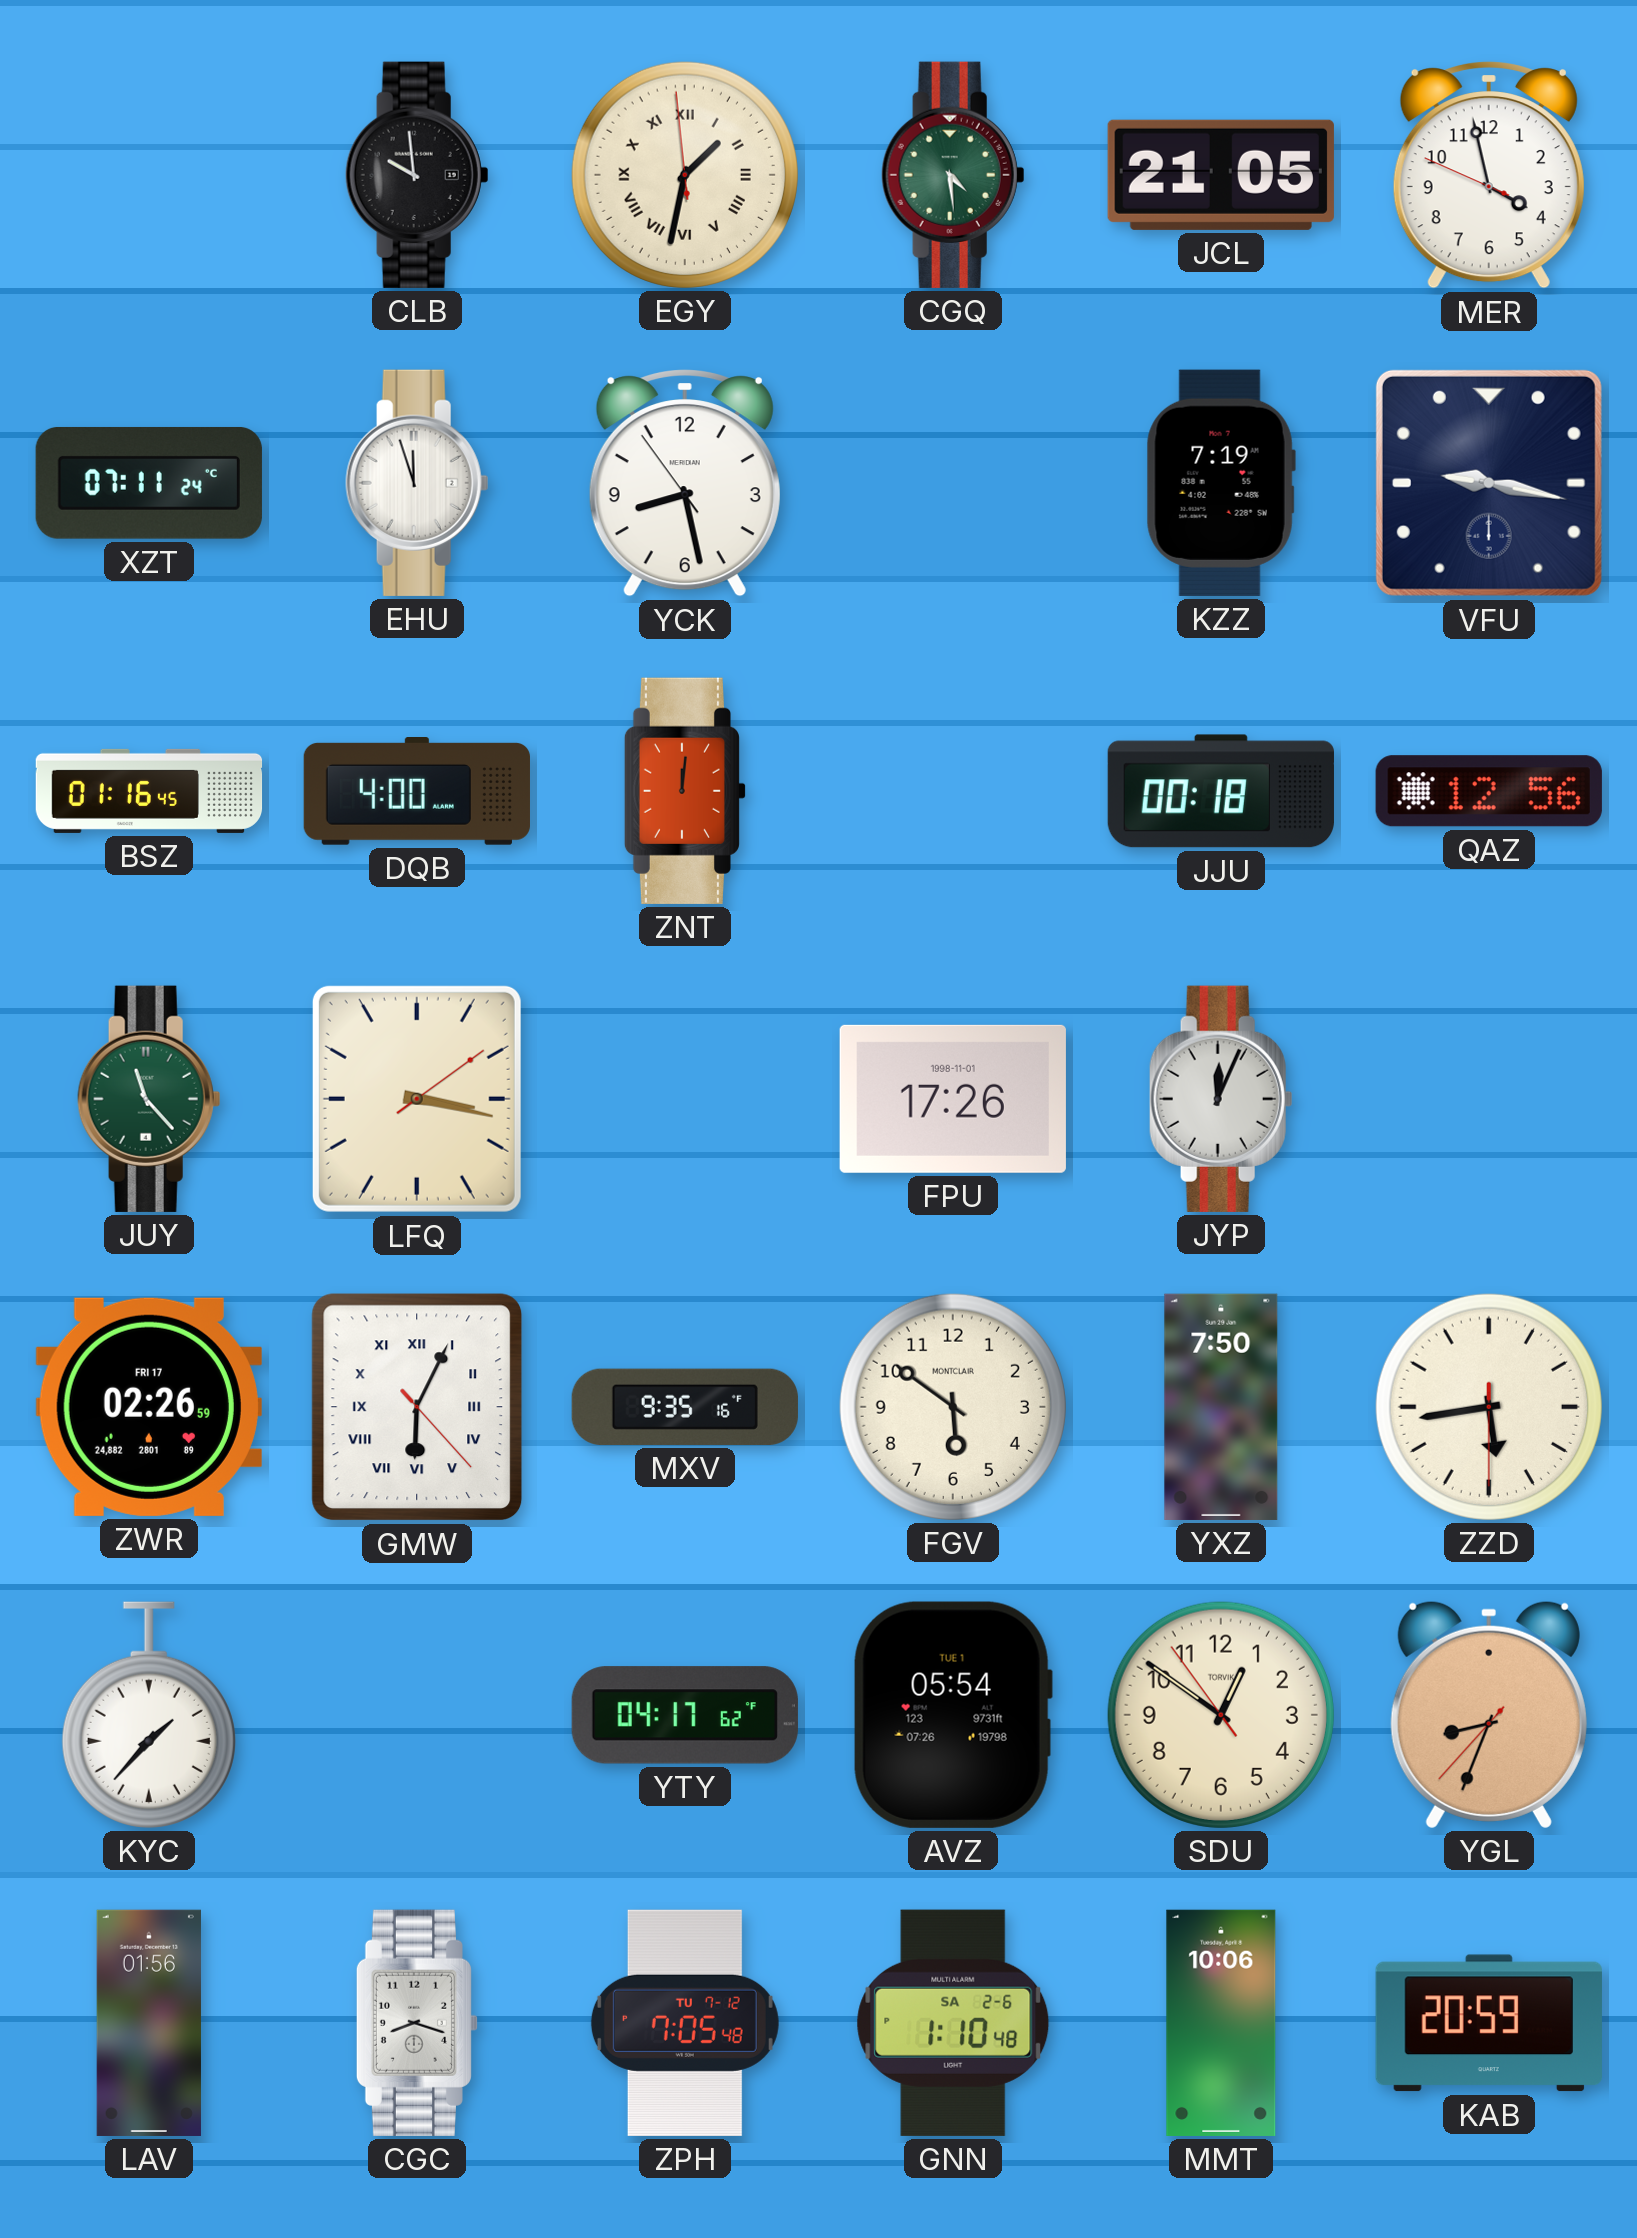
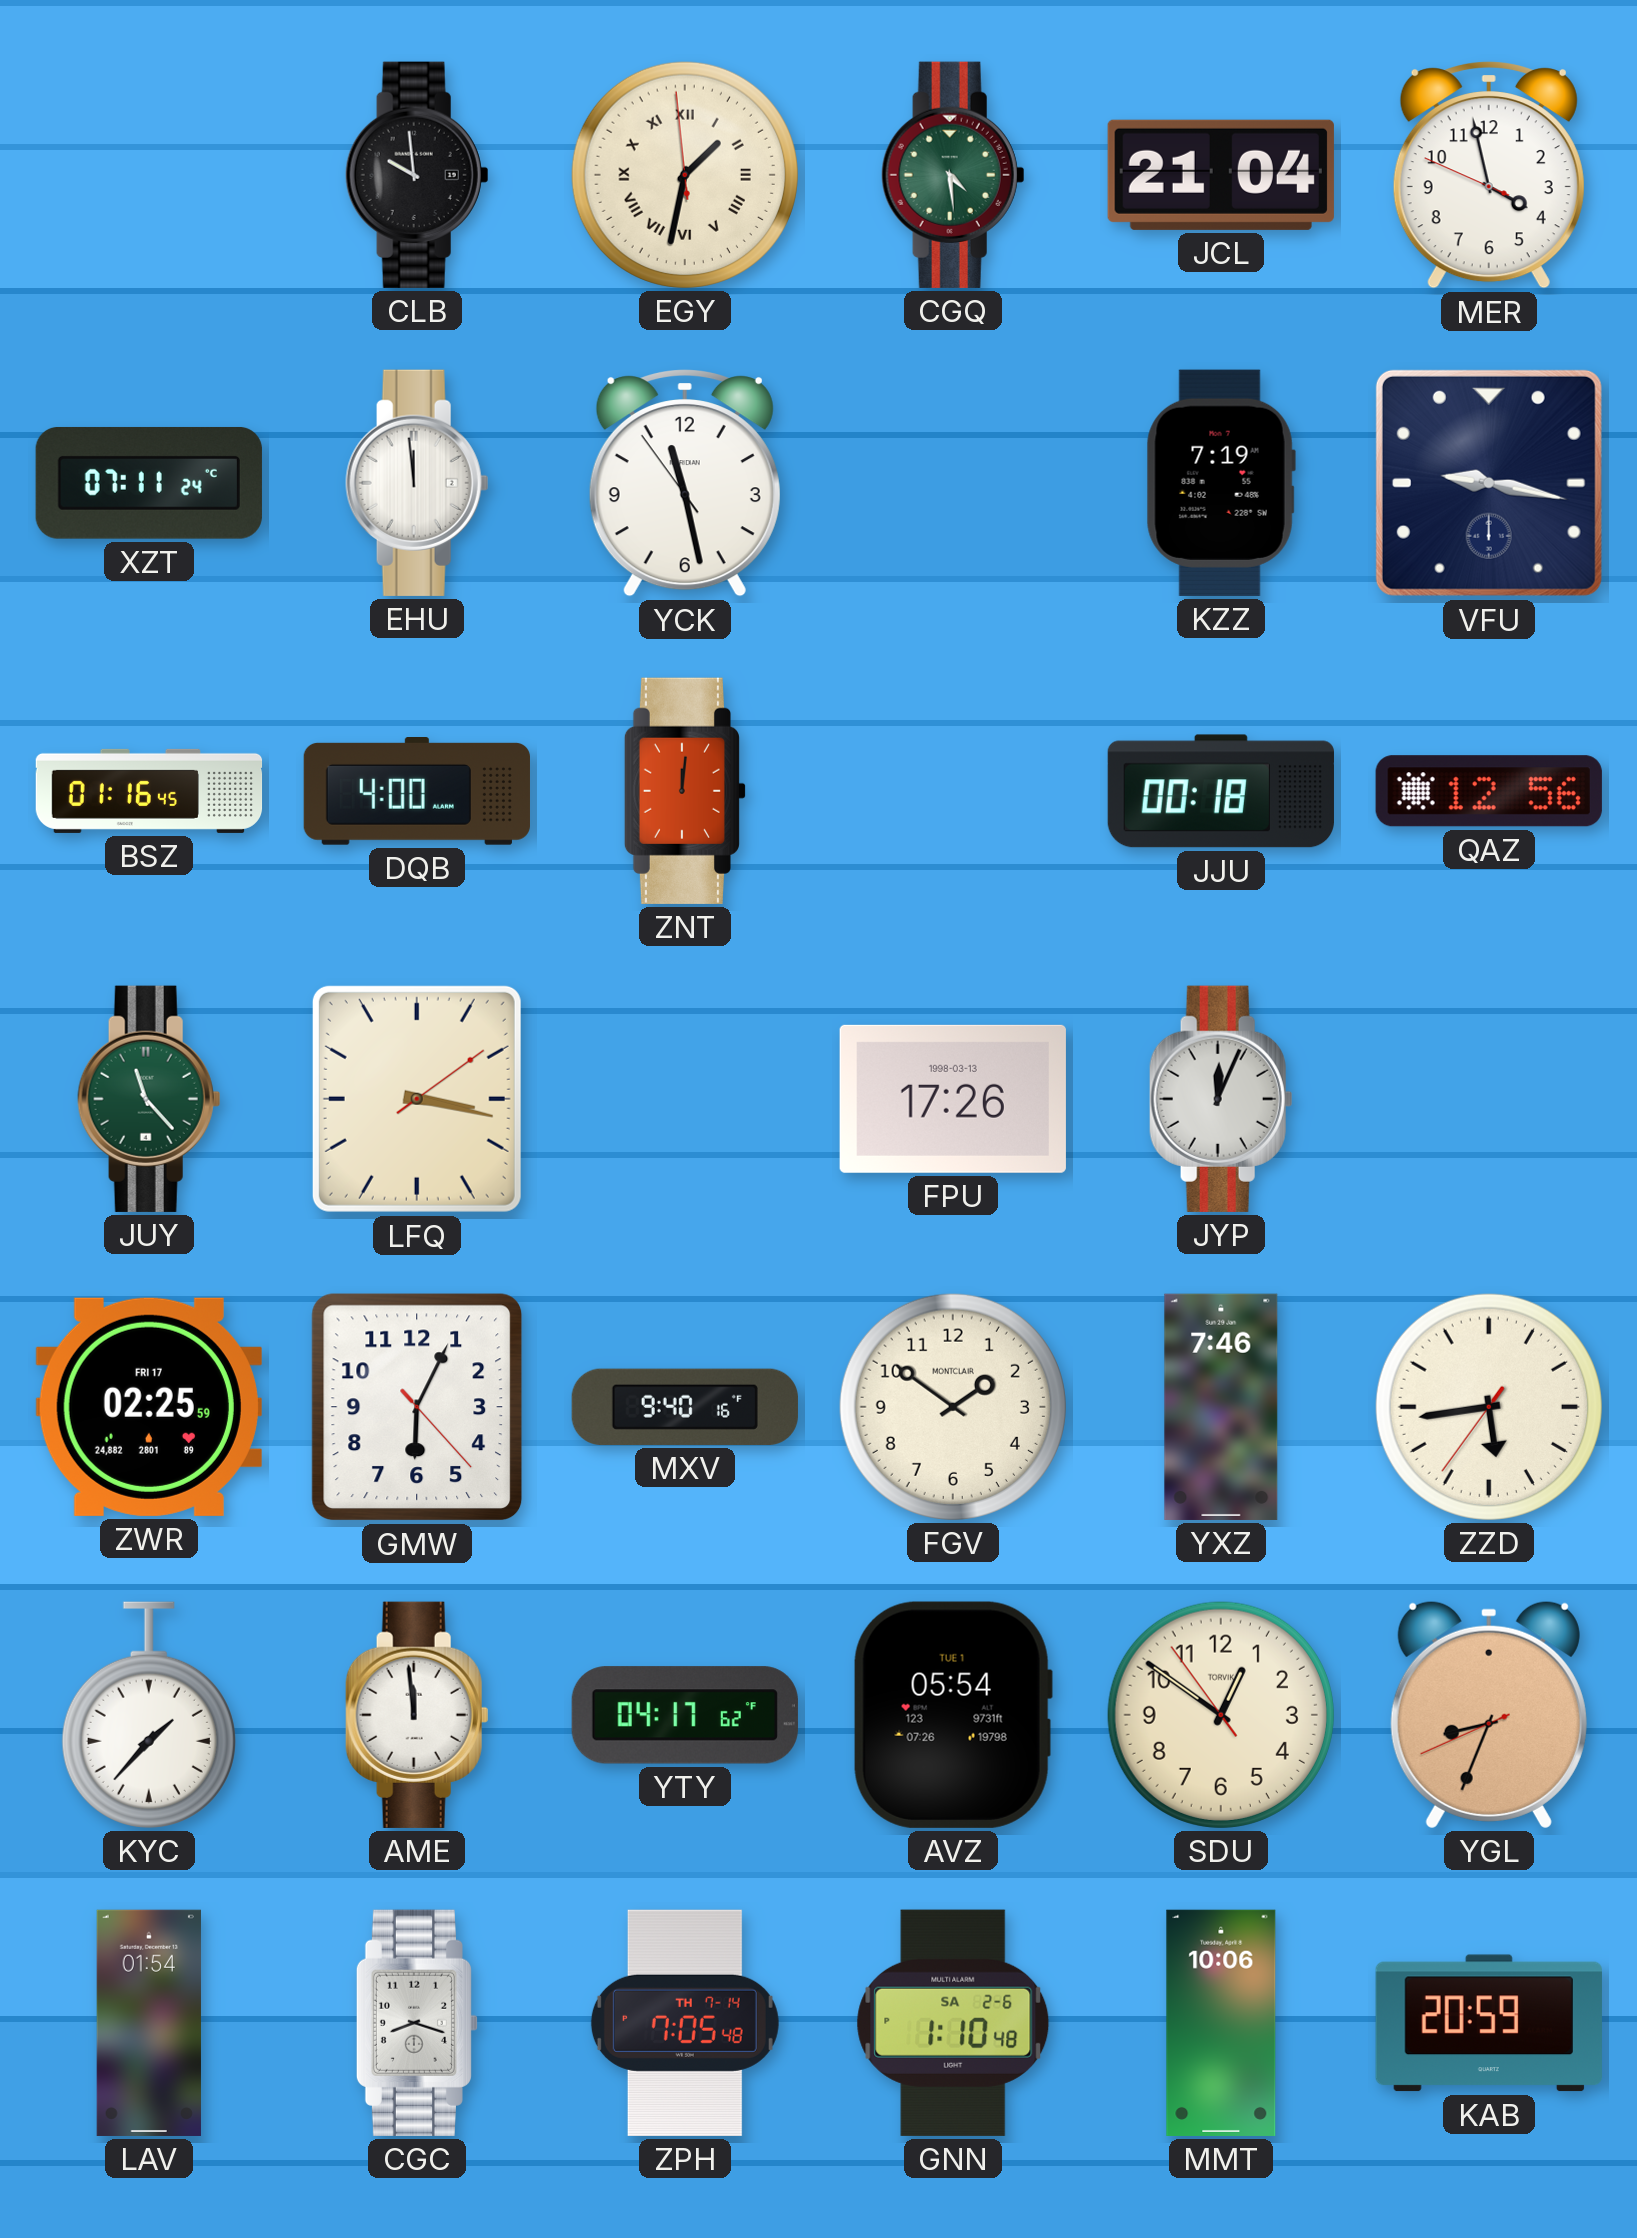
JCL: 21:05 -> 21:04 (1221, 175)
EHU: 11:57 -> 11:59 (417, 483)
YCK: 8:27 -> 11:27 (685, 484)
FPU date: 1998-11-01 -> 1998-03-13 (953, 1099)
ZWR: 02:26 -> 02:25 (149, 1407)
GMW numerals: Roman -> Arabic (417, 1407)
MXV: 9:35 -> 9:40 (685, 1407)
FGV: 5:51 -> 1:51 (953, 1407)
YXZ: 7:50 -> 7:46 (1221, 1407)
ZZD: 5:43:30 -> 5:43:36 (1489, 1407)
AME: none -> 11:59 (417, 1715)
YGL: 8:33:37 -> 8:33:41 (1489, 1714)
LAV: 01:56 -> 01:54 (149, 2023)
ZPH date: TU 7-12 -> TH 7-14 (685, 2023)
